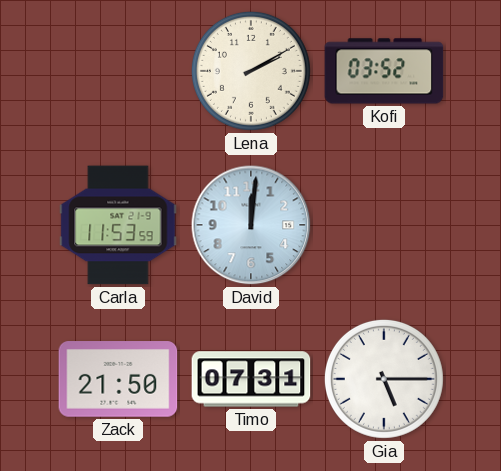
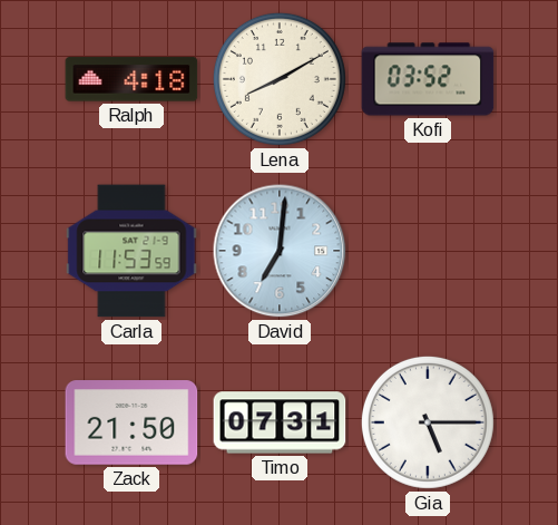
Ralph: none -> 4:18 (131, 79)
Lena: 2:10 -> 8:10 (280, 79)
David: 12:01 -> 7:01 (280, 251)
